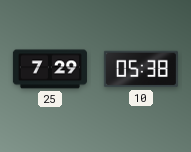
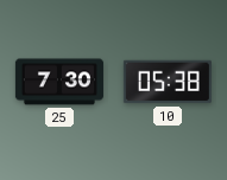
25: 7:29 -> 7:30 (59, 82)
